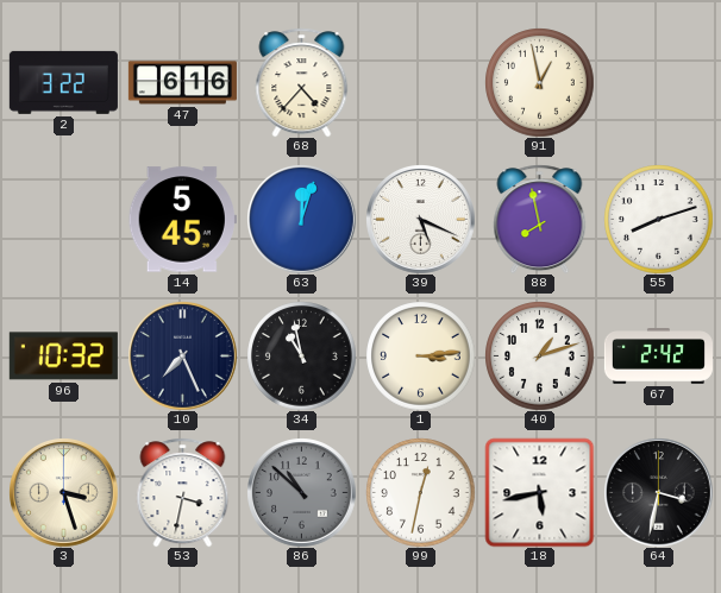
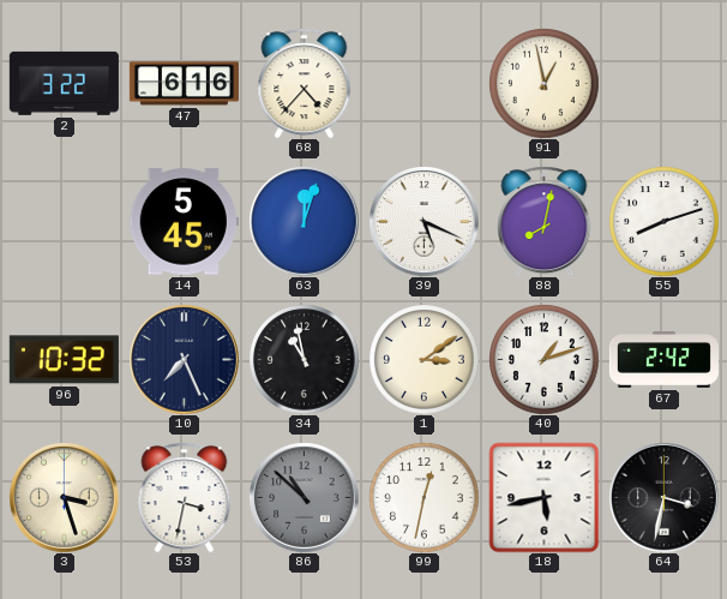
88: 7:58 -> 8:02 (545, 221)
1: 3:14 -> 3:09 (423, 359)
